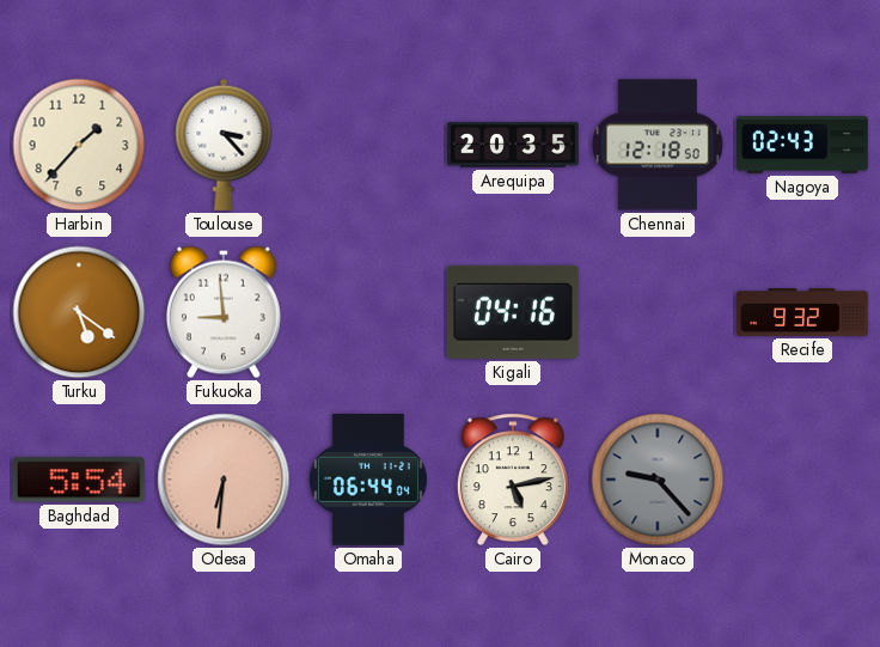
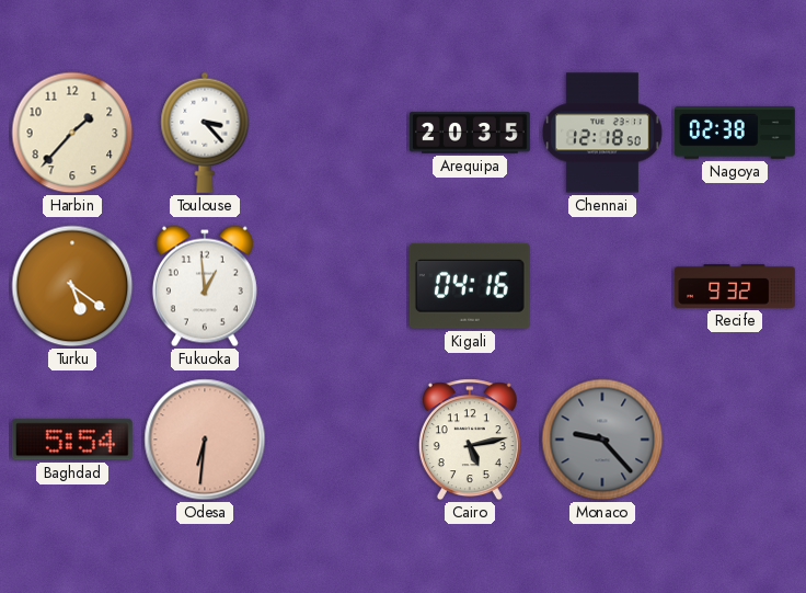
Nagoya: 02:43 -> 02:38 (736, 134)
Fukuoka: 8:59 -> 12:59 (205, 286)
Omaha: 06:44 -> none (368, 480)
